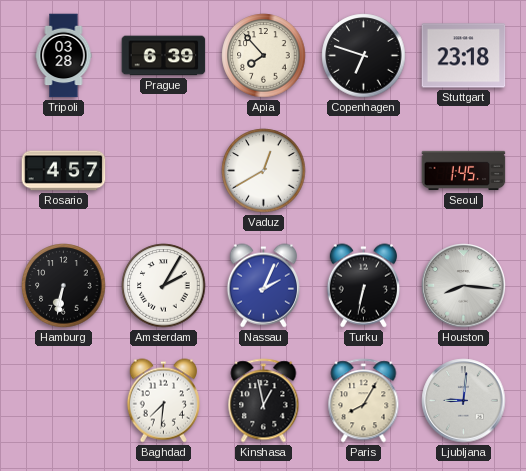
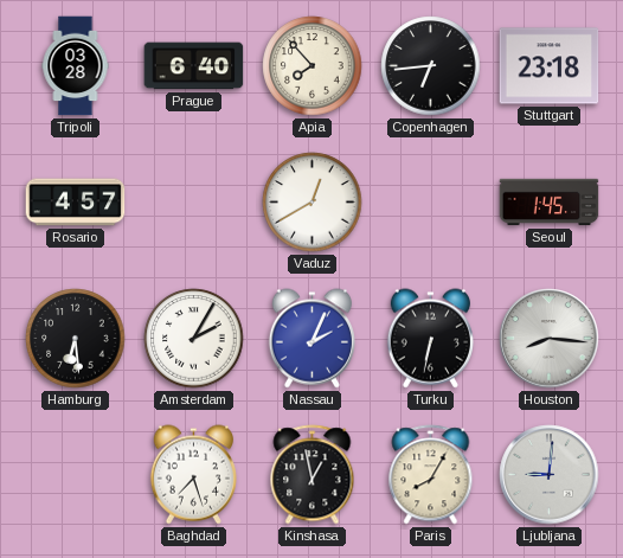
Prague: 6:39 -> 6:40 (194, 66)
Copenhagen: 6:48 -> 6:44 (431, 66)
Hamburg: 6:32 -> 6:29 (76, 339)
Baghdad: 7:31 -> 7:27 (193, 475)
